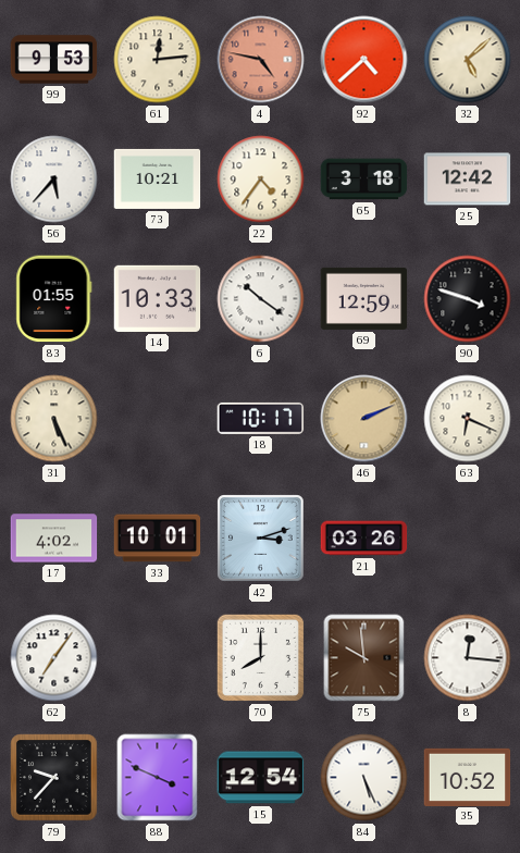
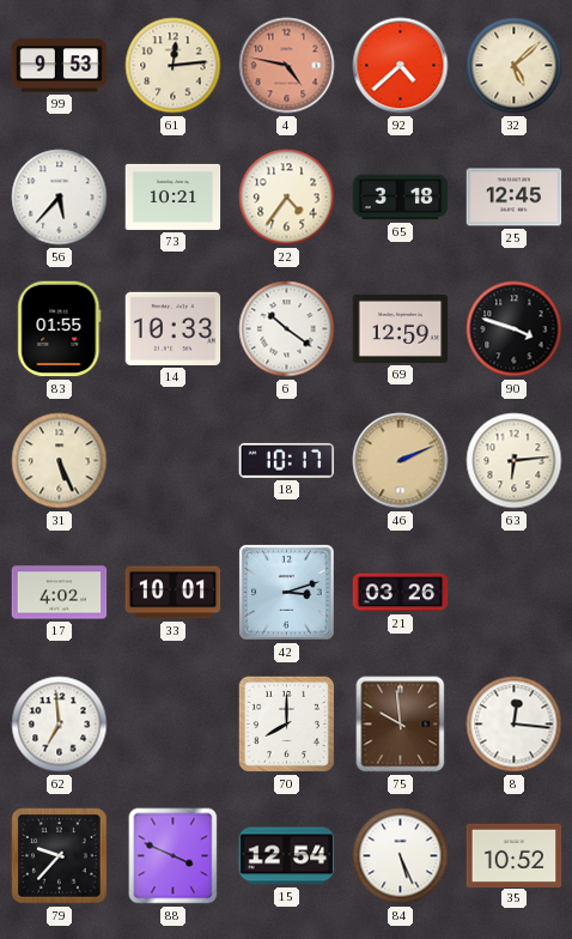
25: 12:42 -> 12:45 (515, 198)
63: 6:19 -> 6:14 (515, 461)
62: 7:06 -> 6:59 (60, 725)
